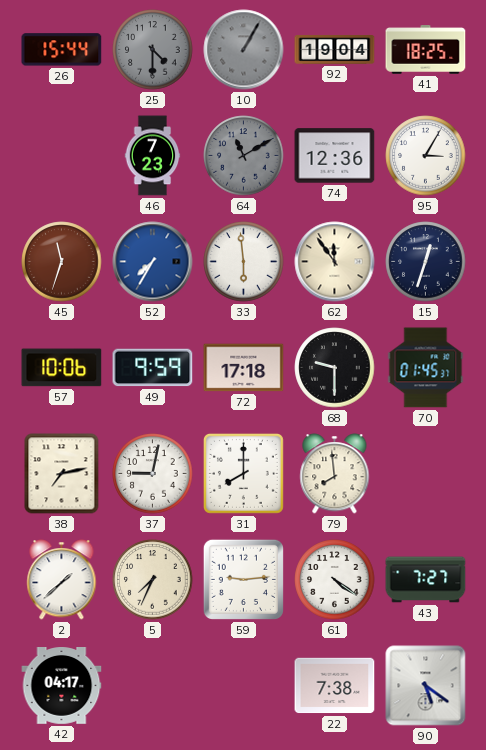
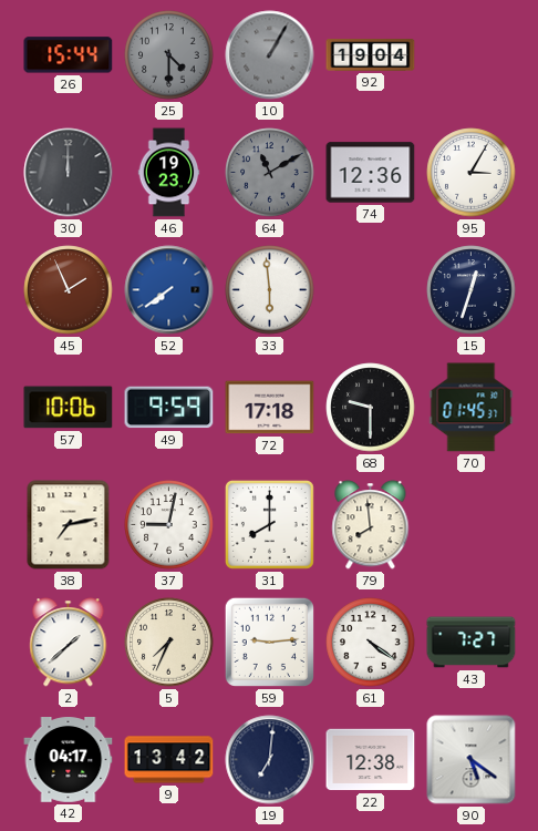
41: 18:25 -> none (426, 50)
30: none -> 12:00 (69, 173)
46: 7:23 -> 19:23 (169, 173)
45: 11:33 -> 1:56 (69, 290)
52: 7:35 -> 7:39 (169, 290)
62: 11:54 -> none (335, 262)
9: none -> 13:42 (169, 760)
19: none -> 7:01 (270, 760)
22: 7:38 -> 12:38 (371, 760)
